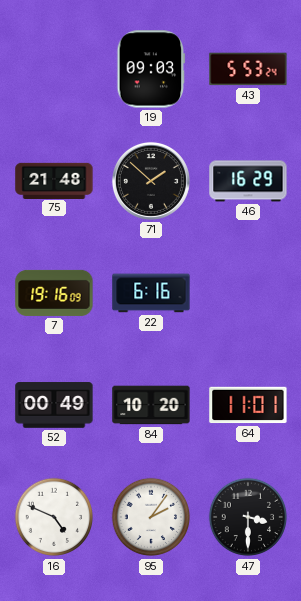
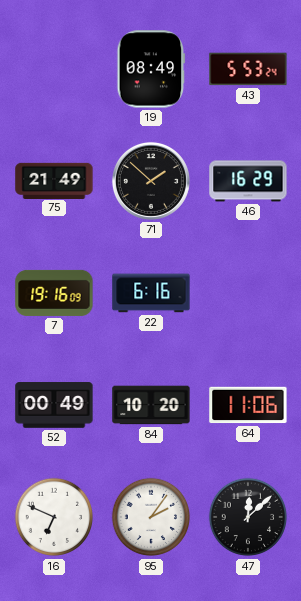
19: 09:03 -> 08:49 (151, 69)
75: 21:48 -> 21:49 (54, 180)
64: 11:01 -> 11:06 (248, 405)
16: 4:49 -> 6:49 (54, 517)
47: 3:30 -> 12:08 (248, 517)
